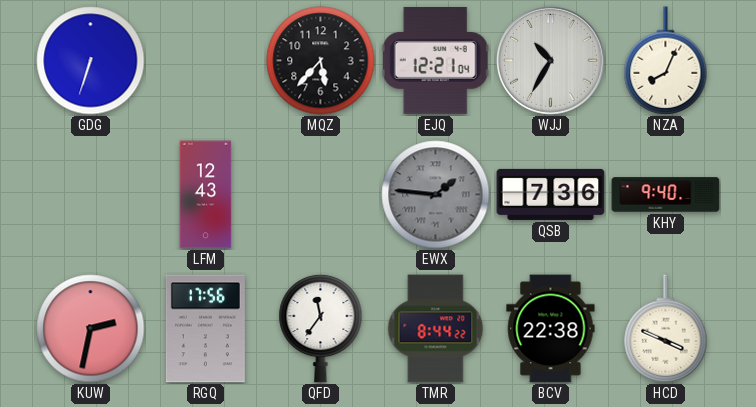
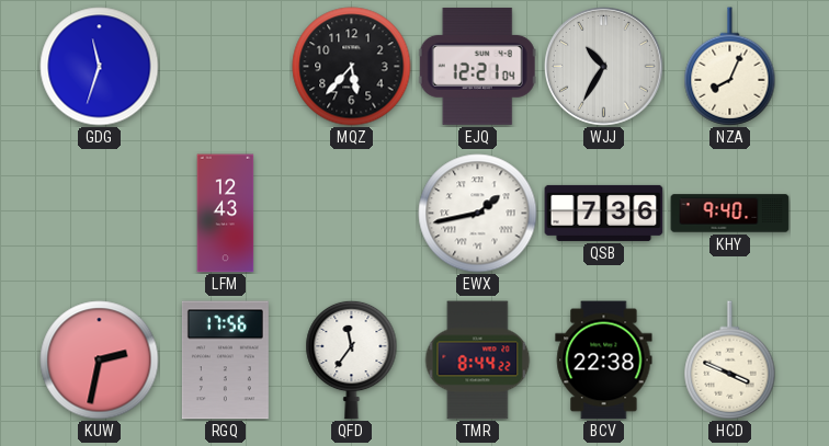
GDG: 6:33 -> 11:33 (100, 67)
EWX: 1:46 -> 1:43 (478, 214)
EWX dial: grey -> white (478, 214)
